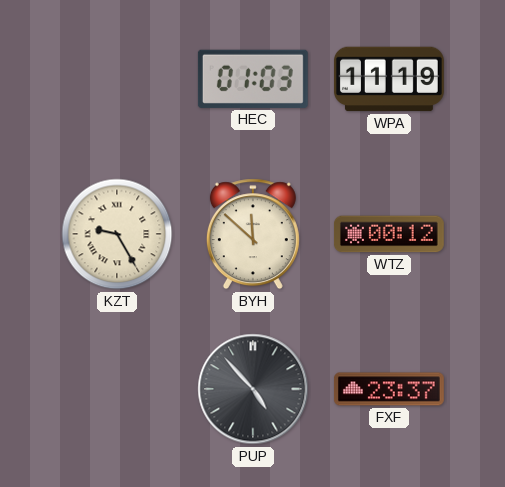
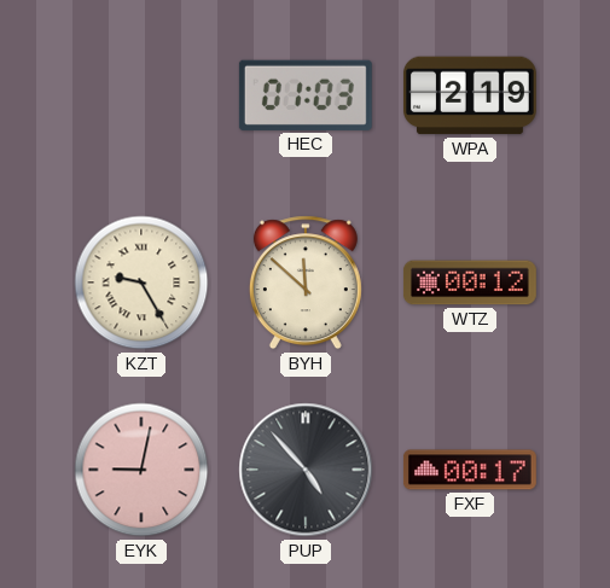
WPA: 11:19 -> 2:19 (470, 95)
EYK: none -> 9:02 (141, 470)
FXF: 23:37 -> 00:17 (470, 470)
